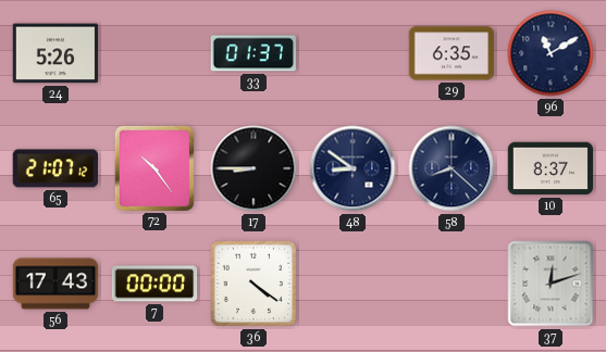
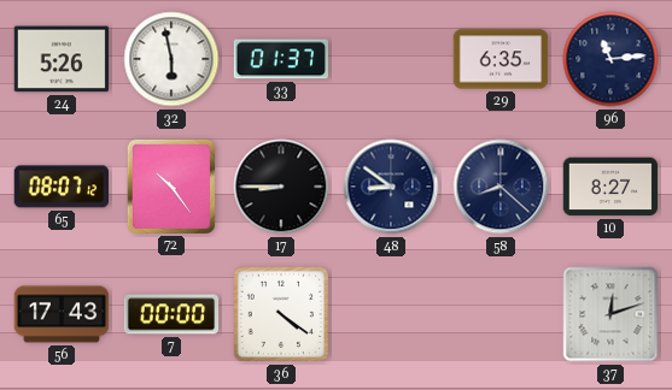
32: none -> 5:58 (171, 59)
96: 11:10 -> 11:14 (610, 59)
65: 21:07 -> 08:07 (60, 187)
10: 8:37 -> 8:27 (610, 187)
